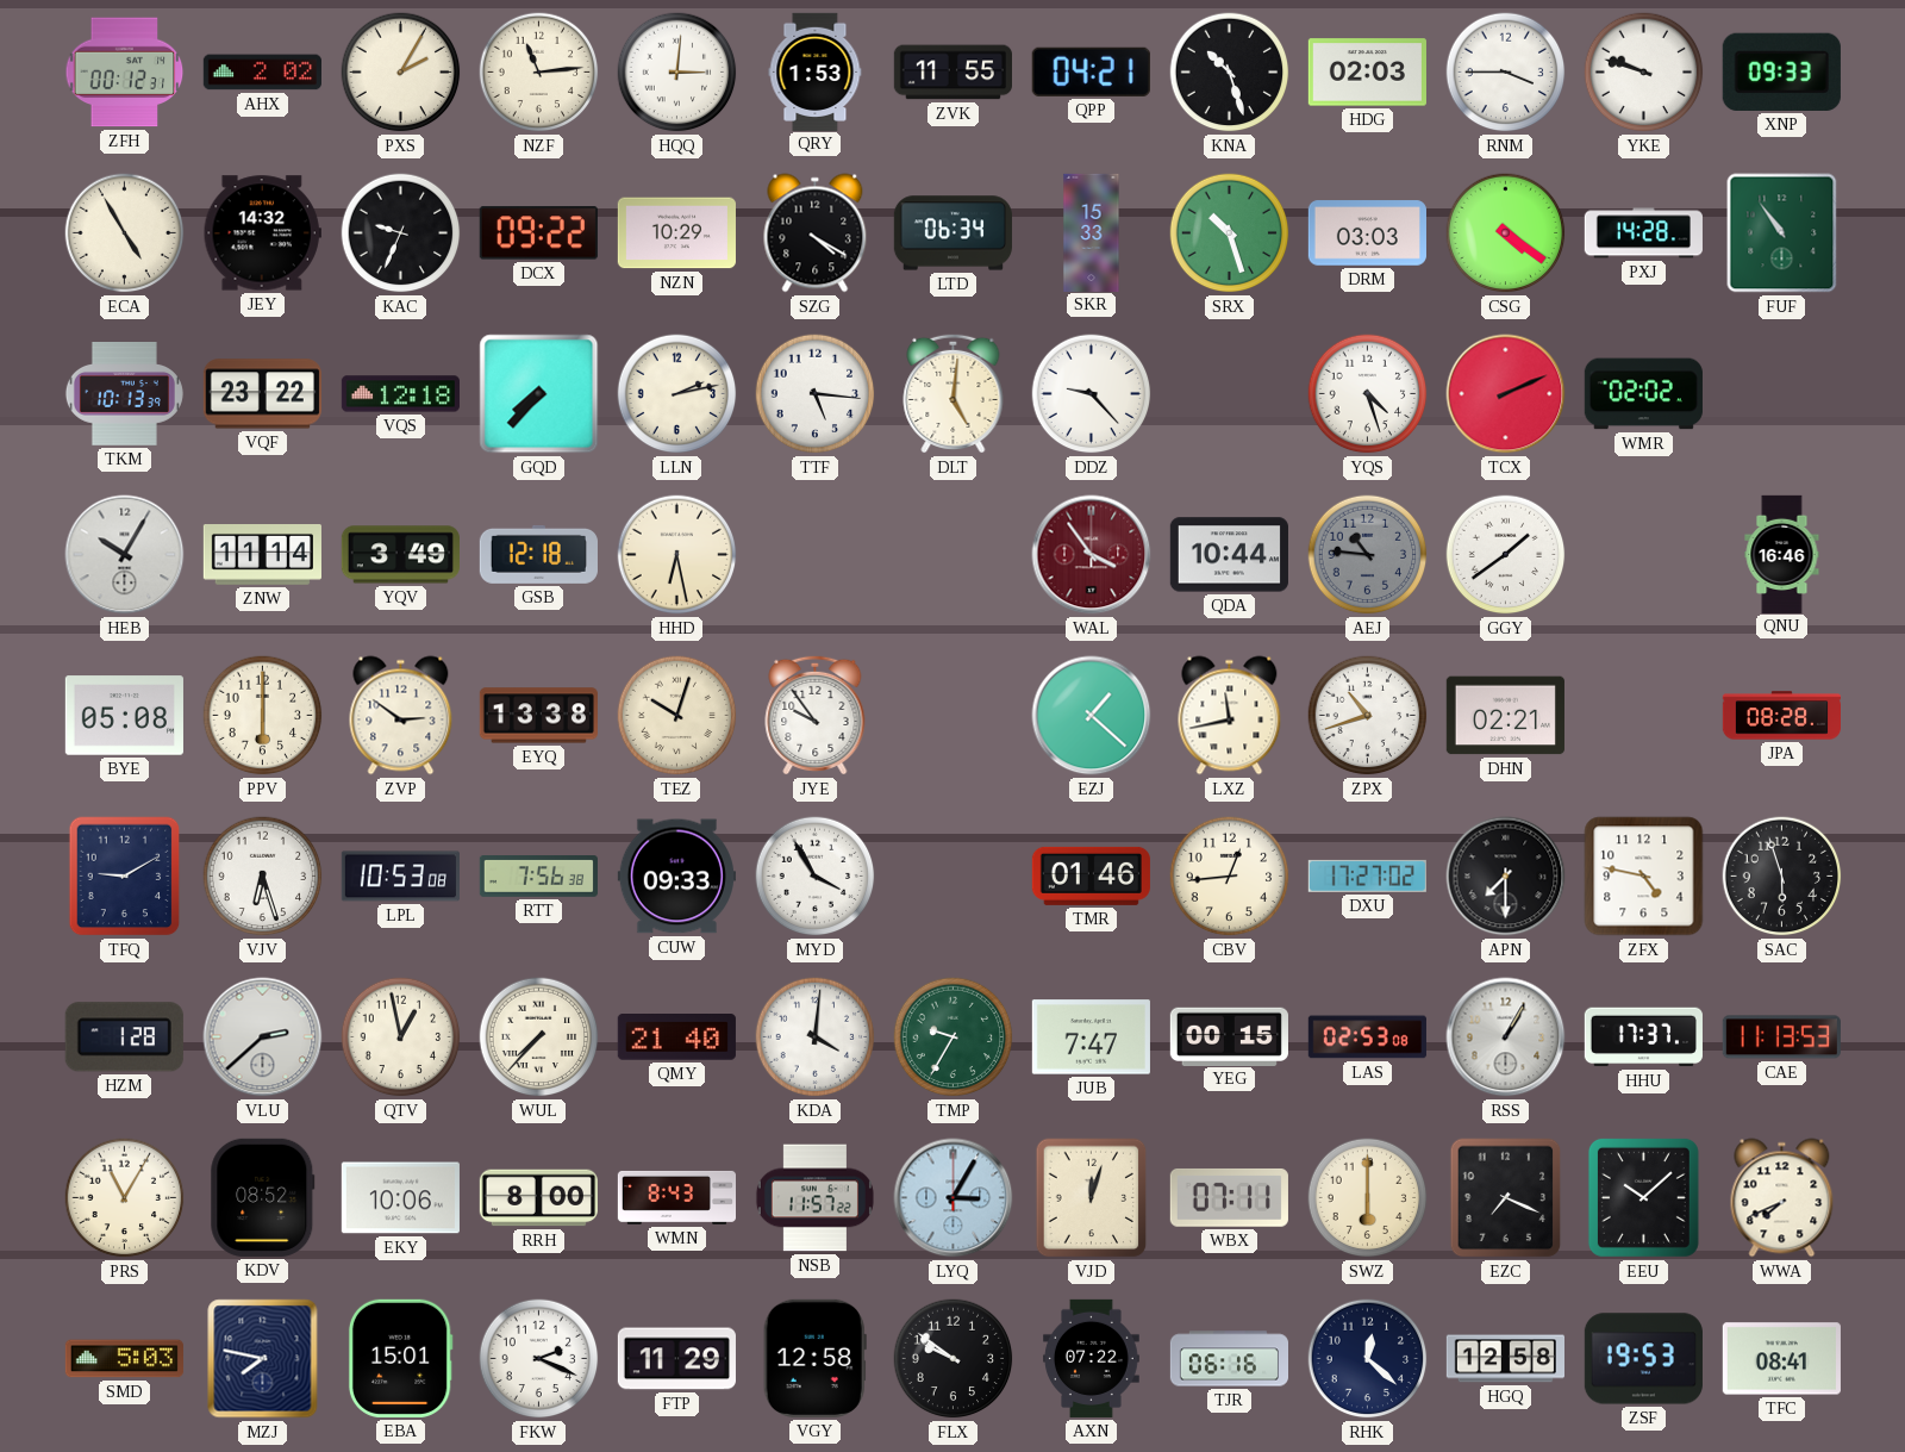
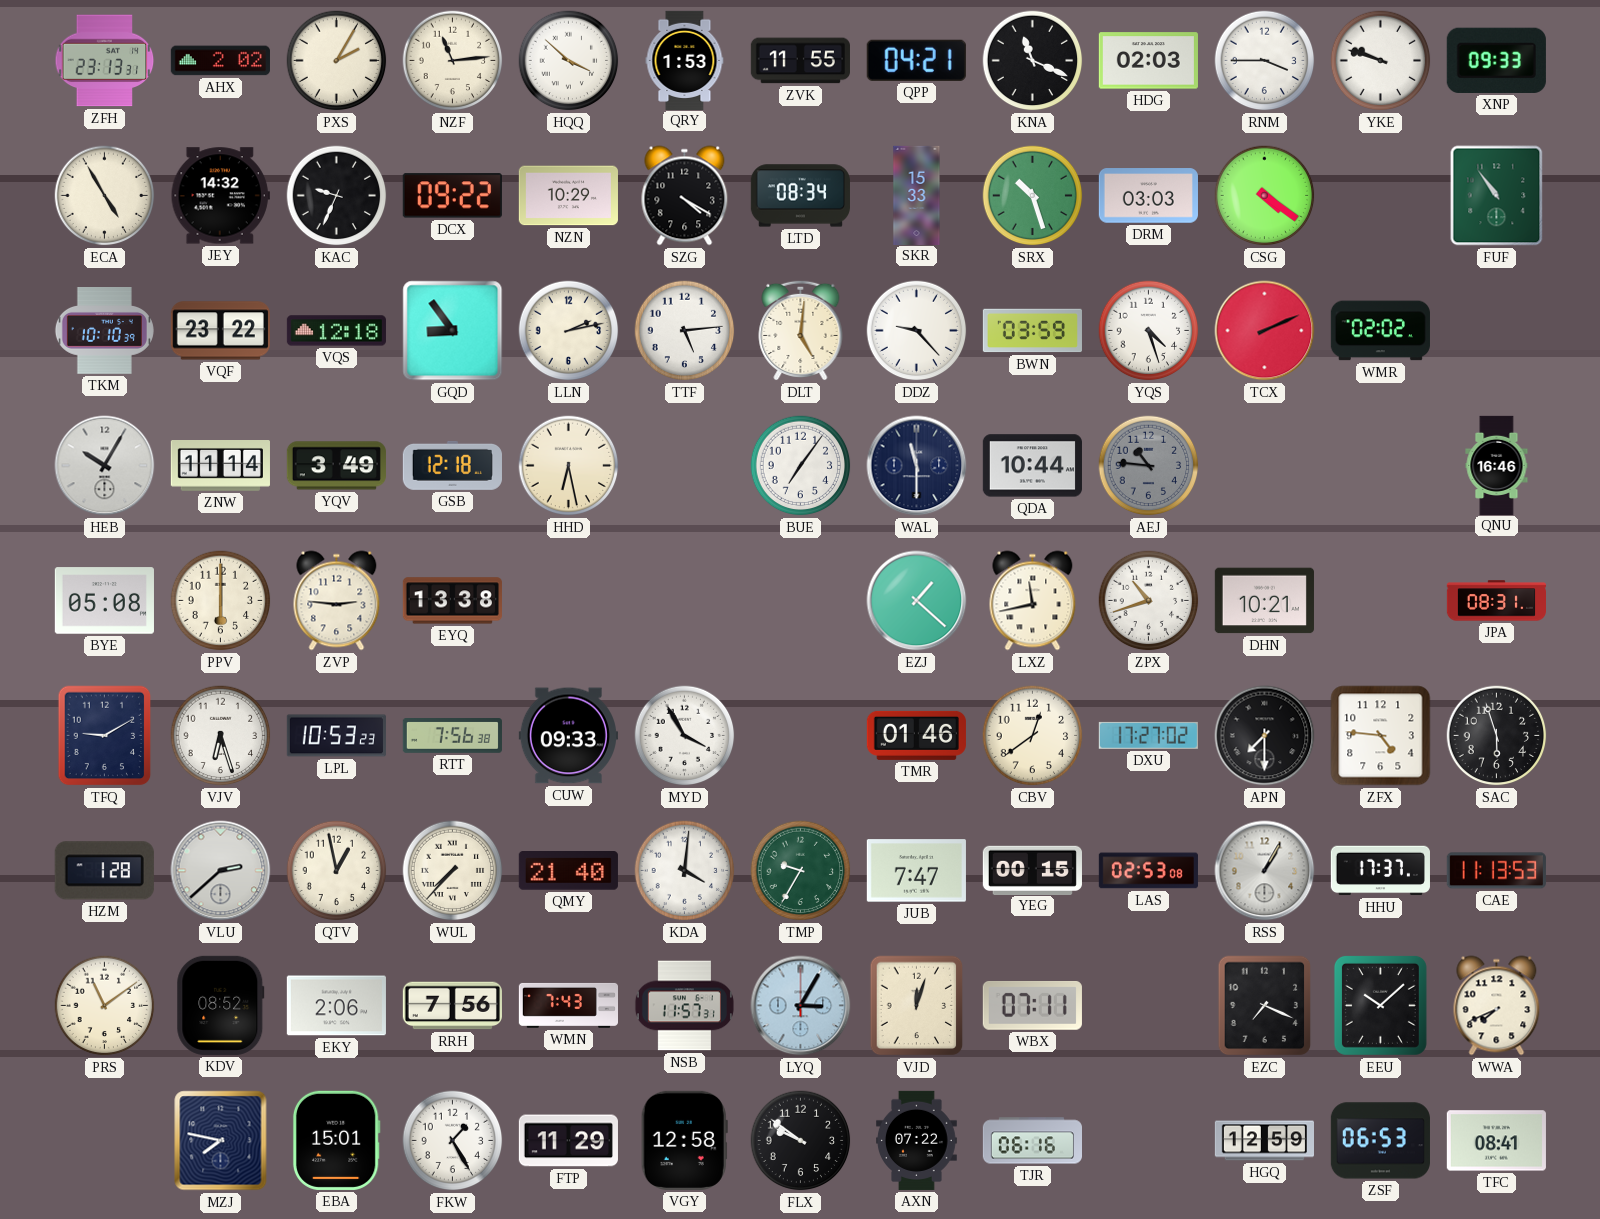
ZFH: 00:12 -> 23:13 (105, 61)
HQQ: 3:01 -> 3:52 (569, 61)
KNA: 10:27 -> 11:19 (1033, 61)
LTD: 06:34 -> 08:34 (800, 196)
PXJ: 14:28 -> none (1643, 233)
TKM: 10:13 -> 10:10 (104, 331)
GQD: 7:37 -> 8:54 (453, 331)
TTF: 5:16 -> 5:14 (685, 331)
BWN: none -> 03:59 (1032, 331)
BUE: none -> 7:06 (801, 466)
WAL: 3:54 -> 11:30 (917, 466)
WAL dial: burgundy -> navy (917, 466)
GGY: 1:39 -> none (1506, 555)
ZVP: 2:51 -> 2:46 (337, 601)
TEZ: 10:03 -> none (677, 716)
JYE: 9:54 -> none (816, 715)
DHN: 02:21 -> 10:21 (1264, 601)
JPA: 08:28 -> 08:31 (1496, 601)
LPL: 10:53:08 -> 10:53:23 (336, 736)
CBV: 12:44 -> 12:39 (1033, 736)
ZFX: 4:47 -> 4:46 (1381, 736)
PRS: 11:05 -> 11:09 (105, 1006)
EKY: 10:06 -> 2:06 (336, 1006)
RRH: 8:00 -> 7:56 (452, 1006)
WMN: 8:43 -> 7:43 (568, 1005)
NSB: 11:57:22 -> 11:57:31 (684, 1006)
SWZ: 6:00 -> none (1368, 1198)
SMD: 5:03 -> none (124, 1359)
FKW: 2:19 -> 1:25 (453, 1141)
RHK: 12:22 -> none (1368, 1359)
HGQ: 12:58 -> 12:59 (1264, 1141)
ZSF: 19:53 -> 06:53 (1380, 1141)
